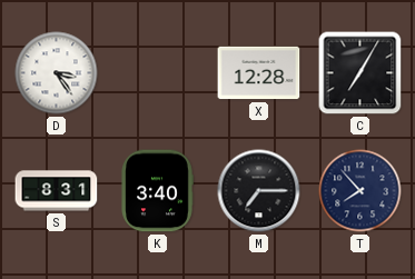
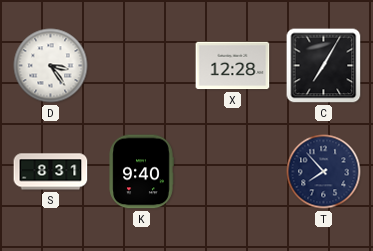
K: 3:40 -> 9:40 (141, 172)
M: 7:15 -> none (259, 191)
